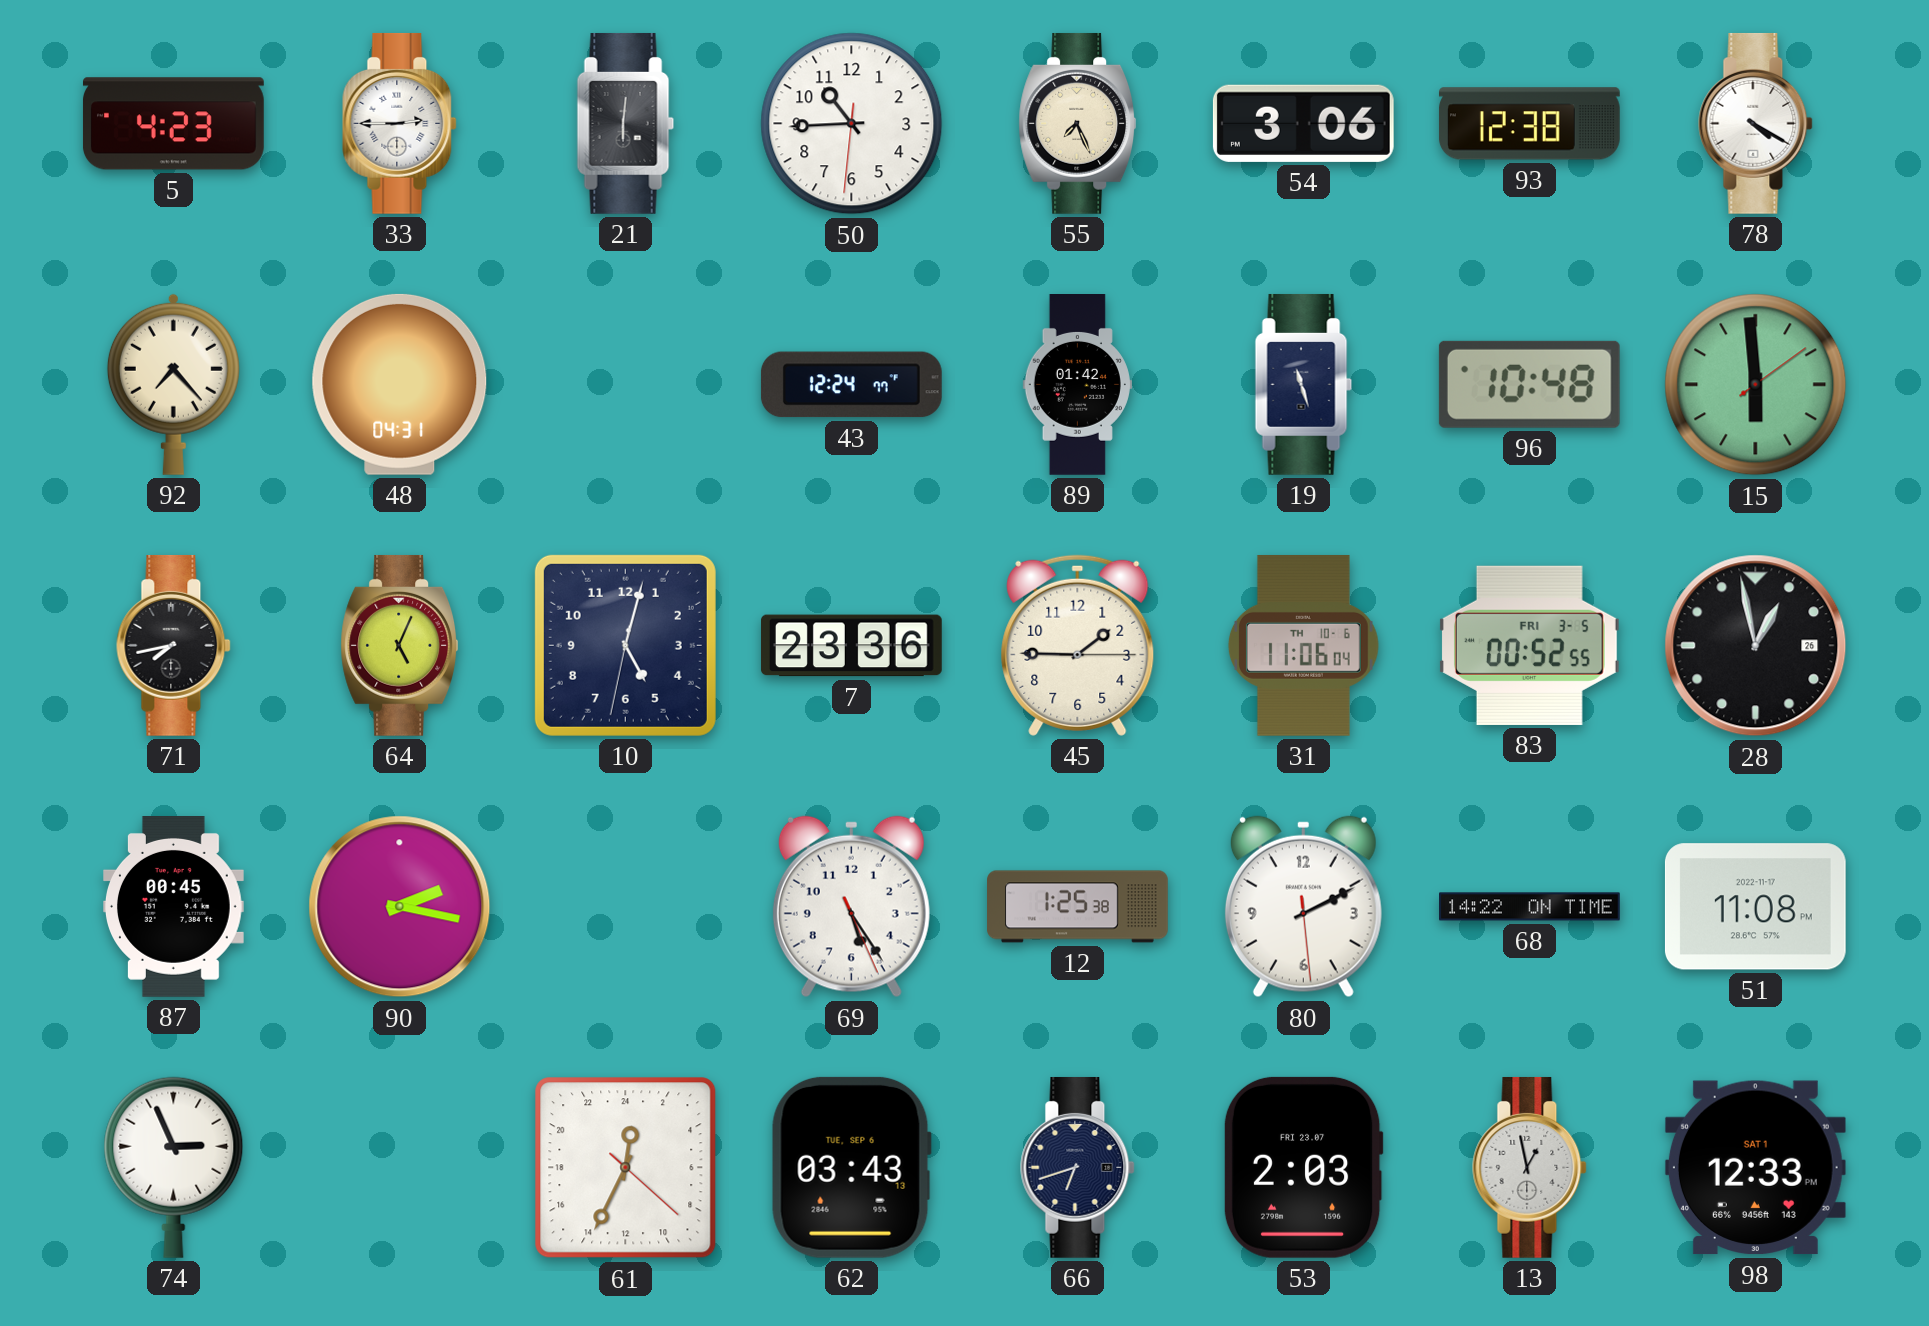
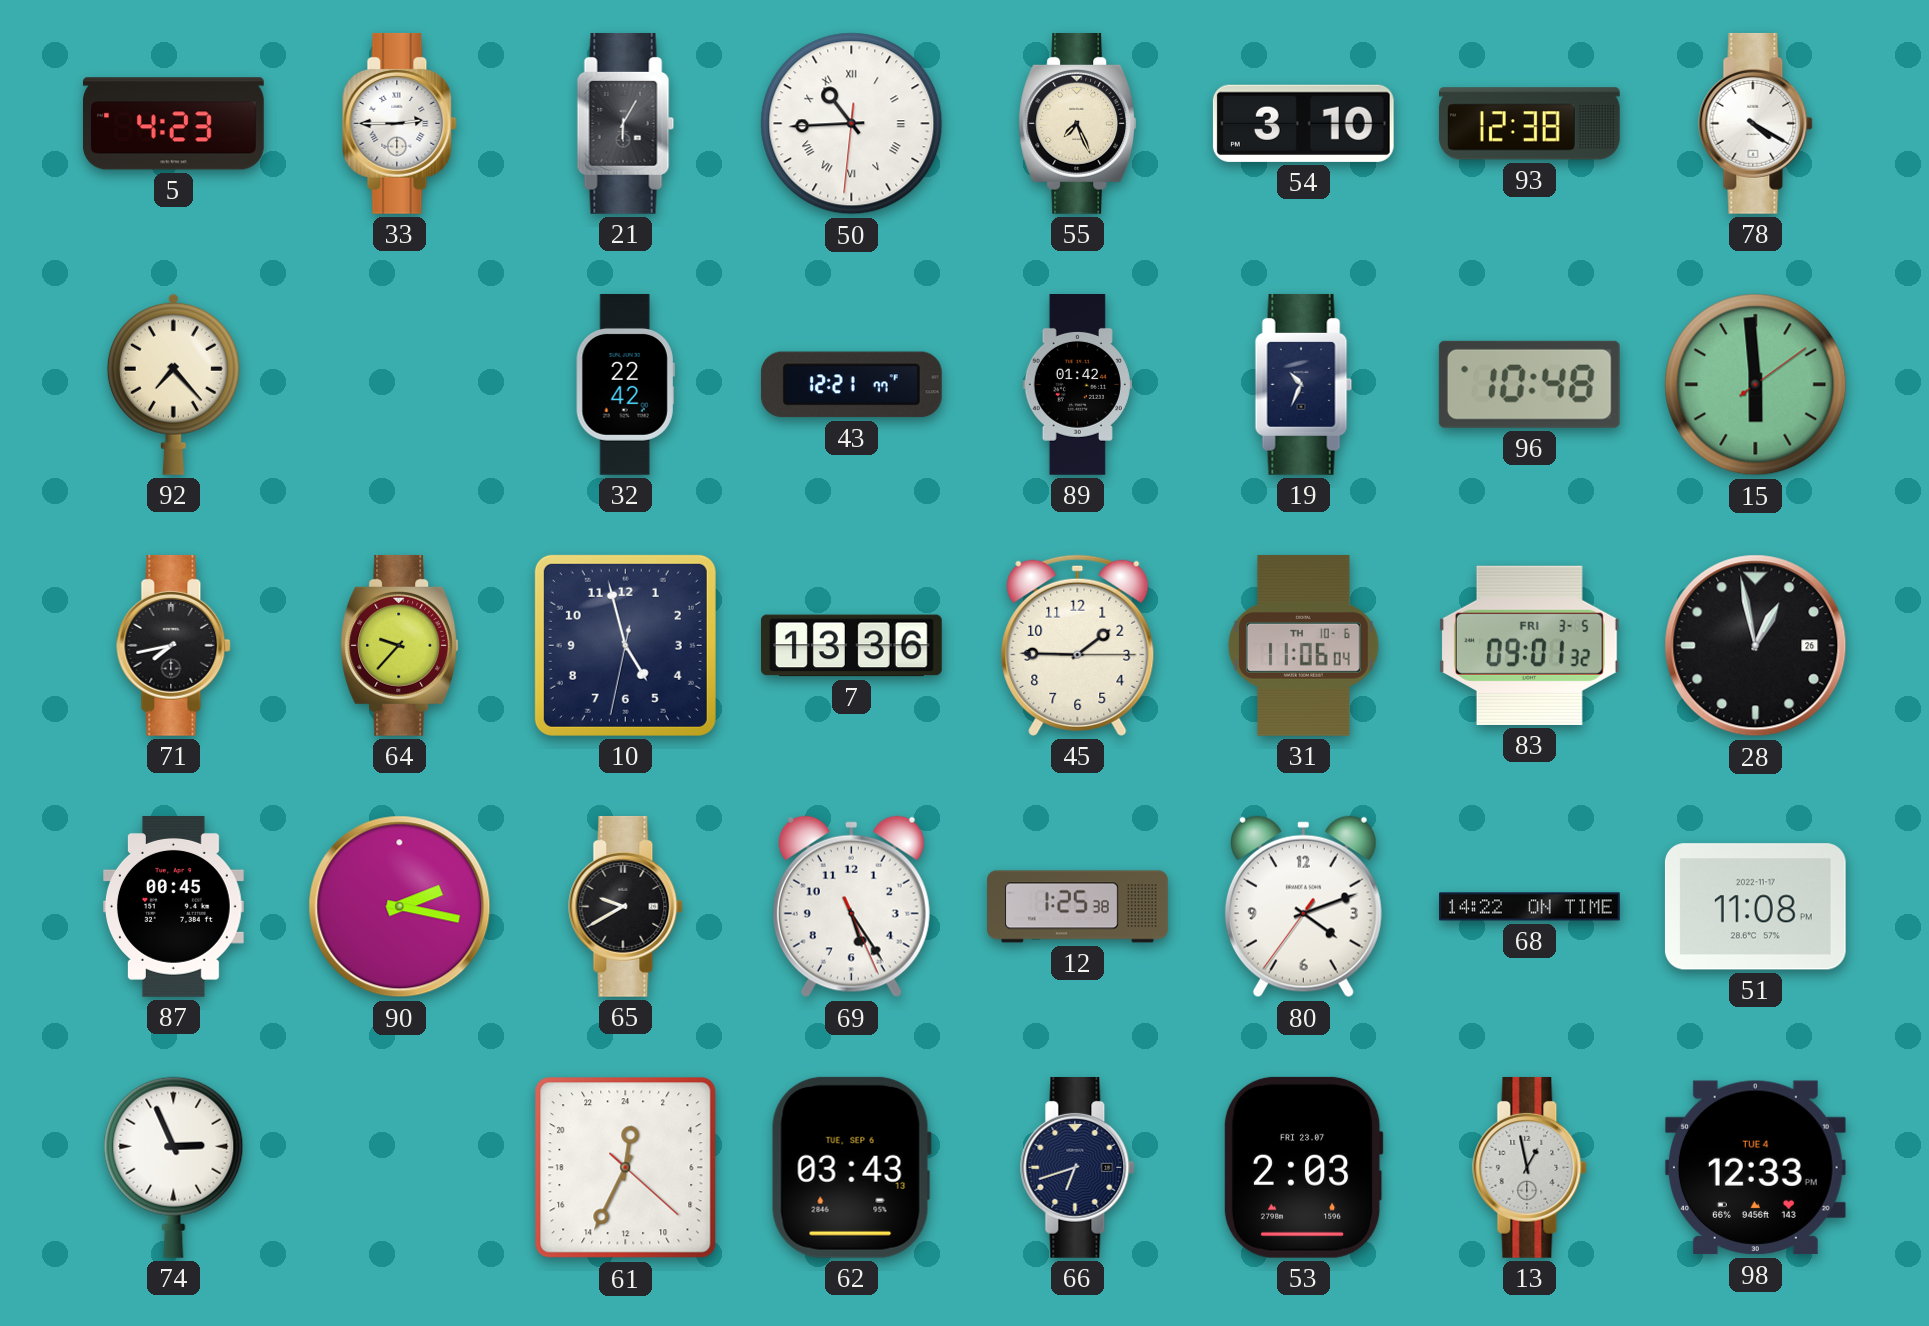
21: 6:01 -> 6:05 (626, 123)
50 numerals: Arabic -> Roman (852, 124)
54: 3:06 -> 3:10 (1303, 123)
48: 04:31 -> none (400, 384)
32: none -> 22:42 (625, 385)
43: 12:24 -> 12:21 (851, 385)
19: 11:27 -> 10:34 (1304, 384)
64: 5:04 -> 9:37 (400, 645)
10: 5:02 -> 4:57 (625, 645)
7: 23:36 -> 13:36 (851, 646)
83: 00:52 -> 09:01 (1529, 645)
65: none -> 9:40 (626, 906)
80: 2:10 -> 4:11 (1303, 907)
98 date: SAT 1 -> TUE 4 (1755, 1168)
